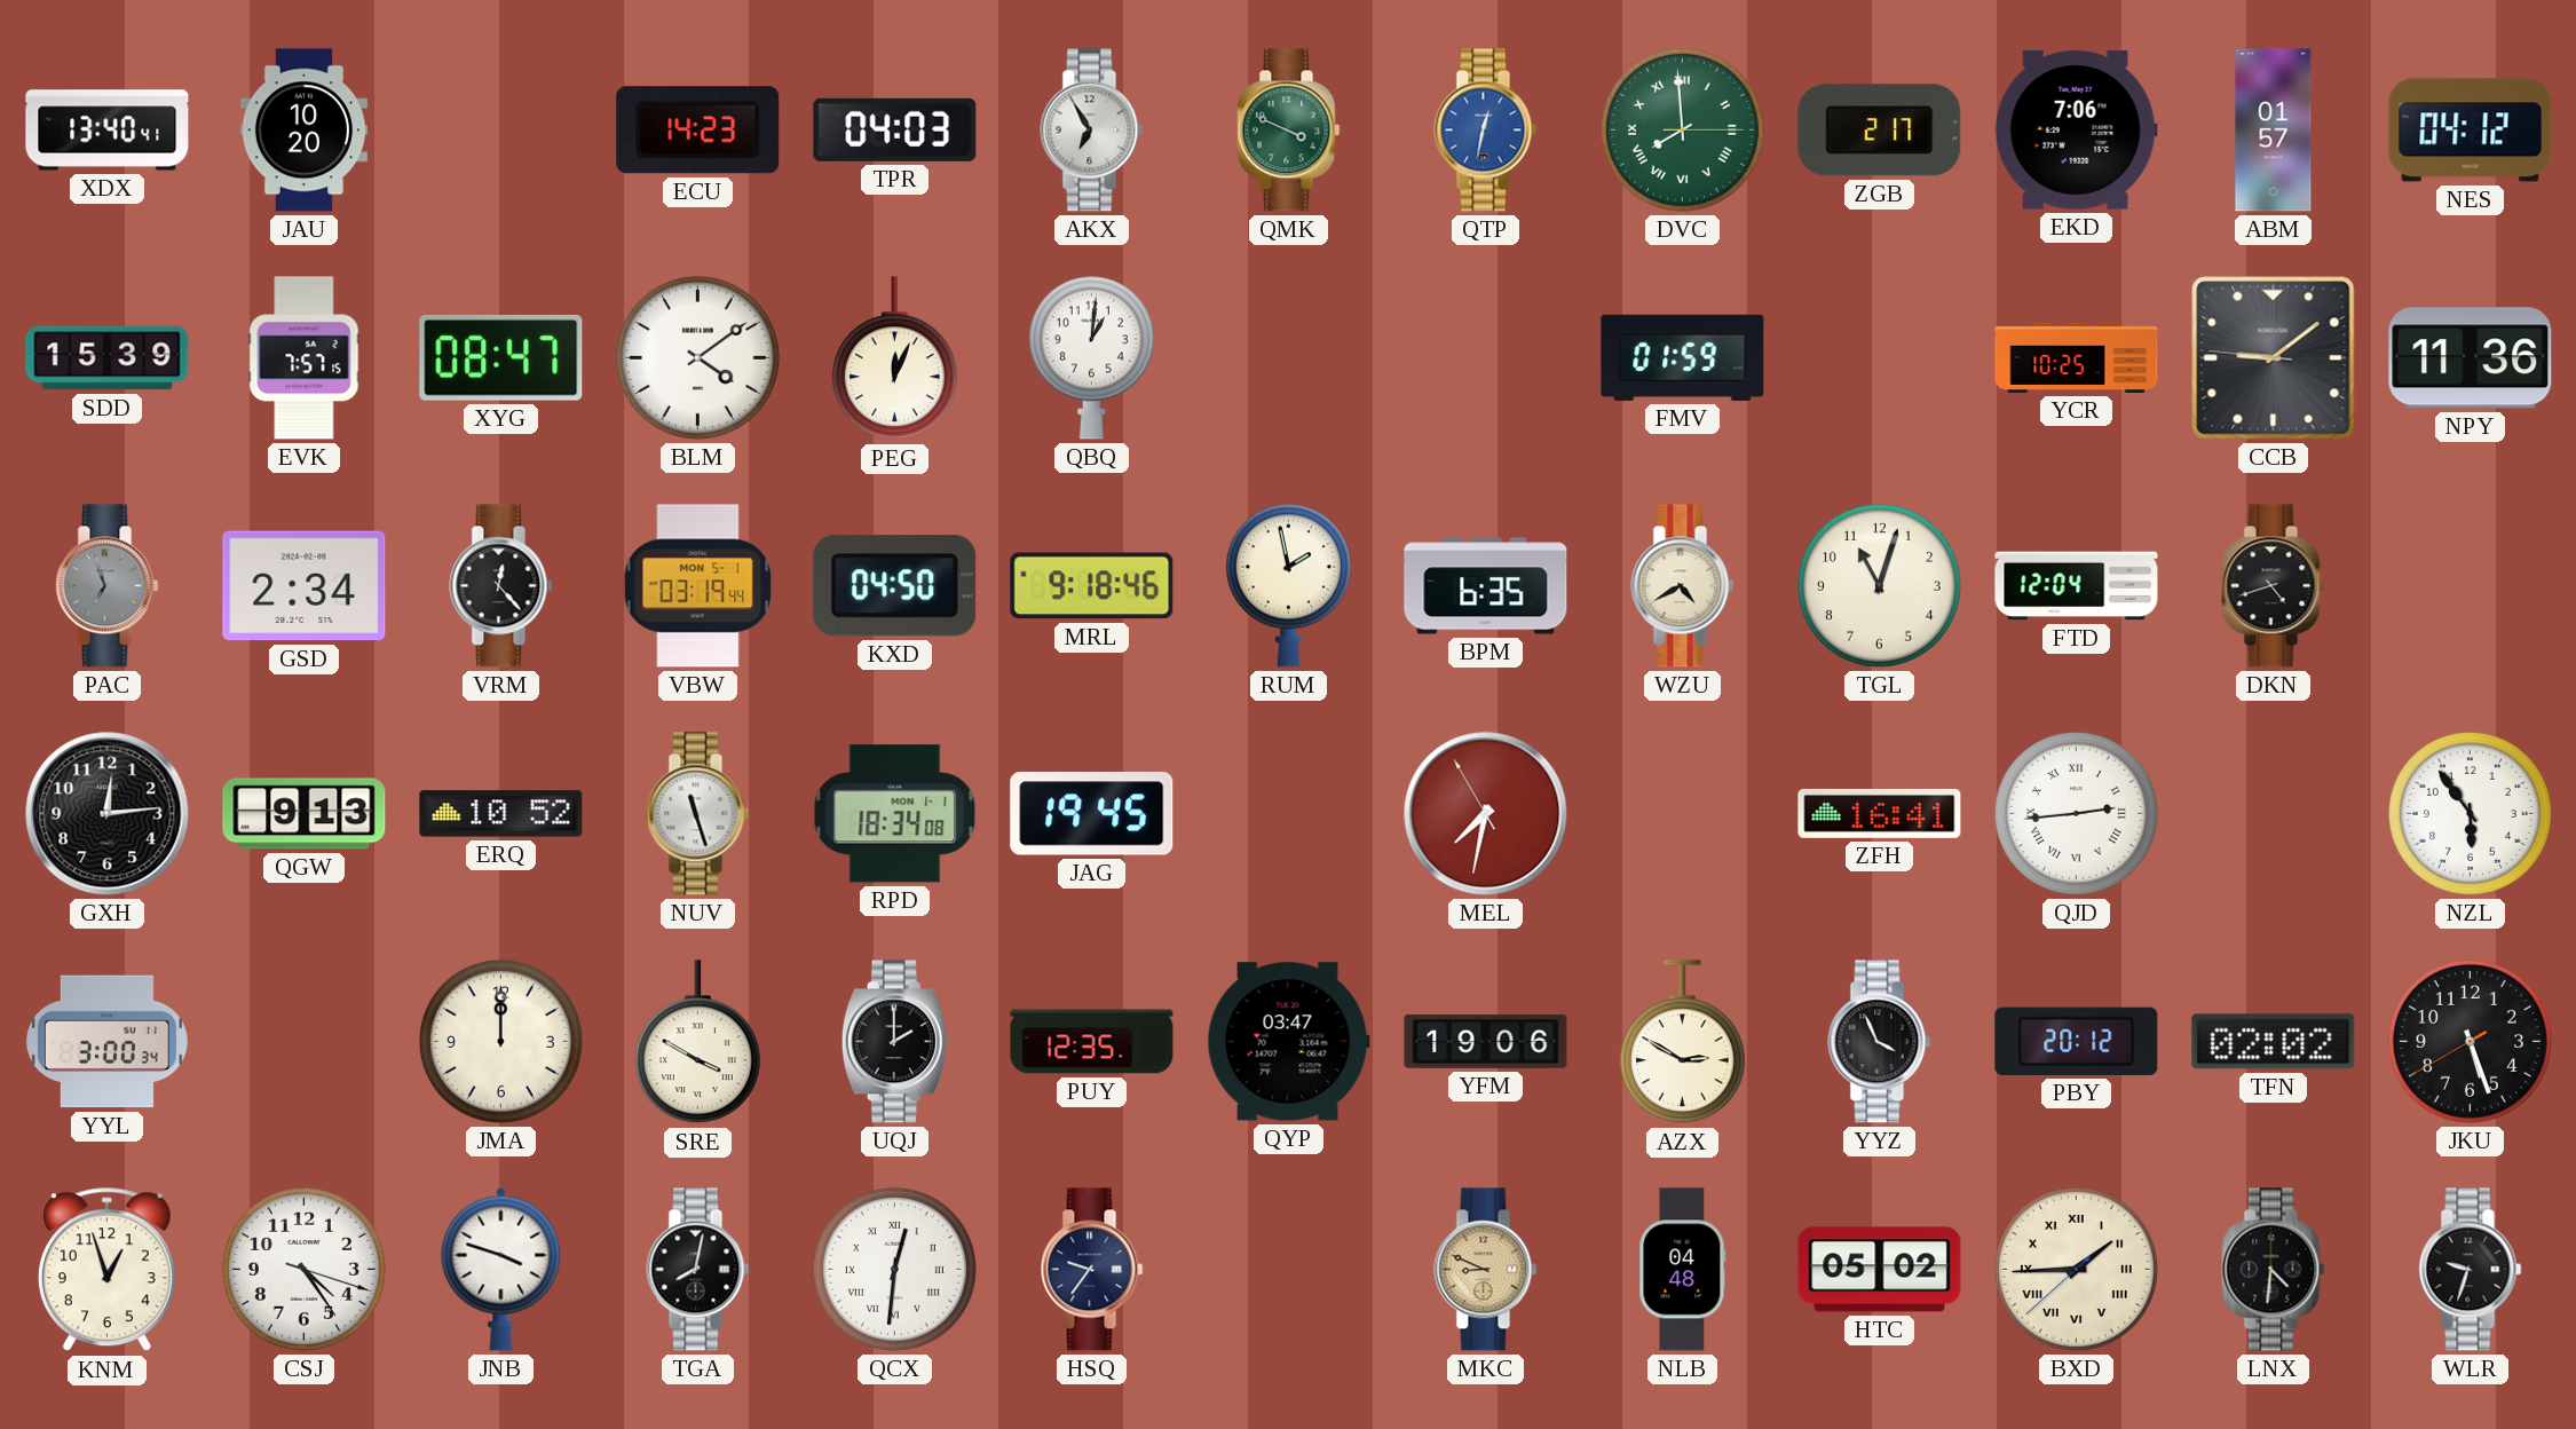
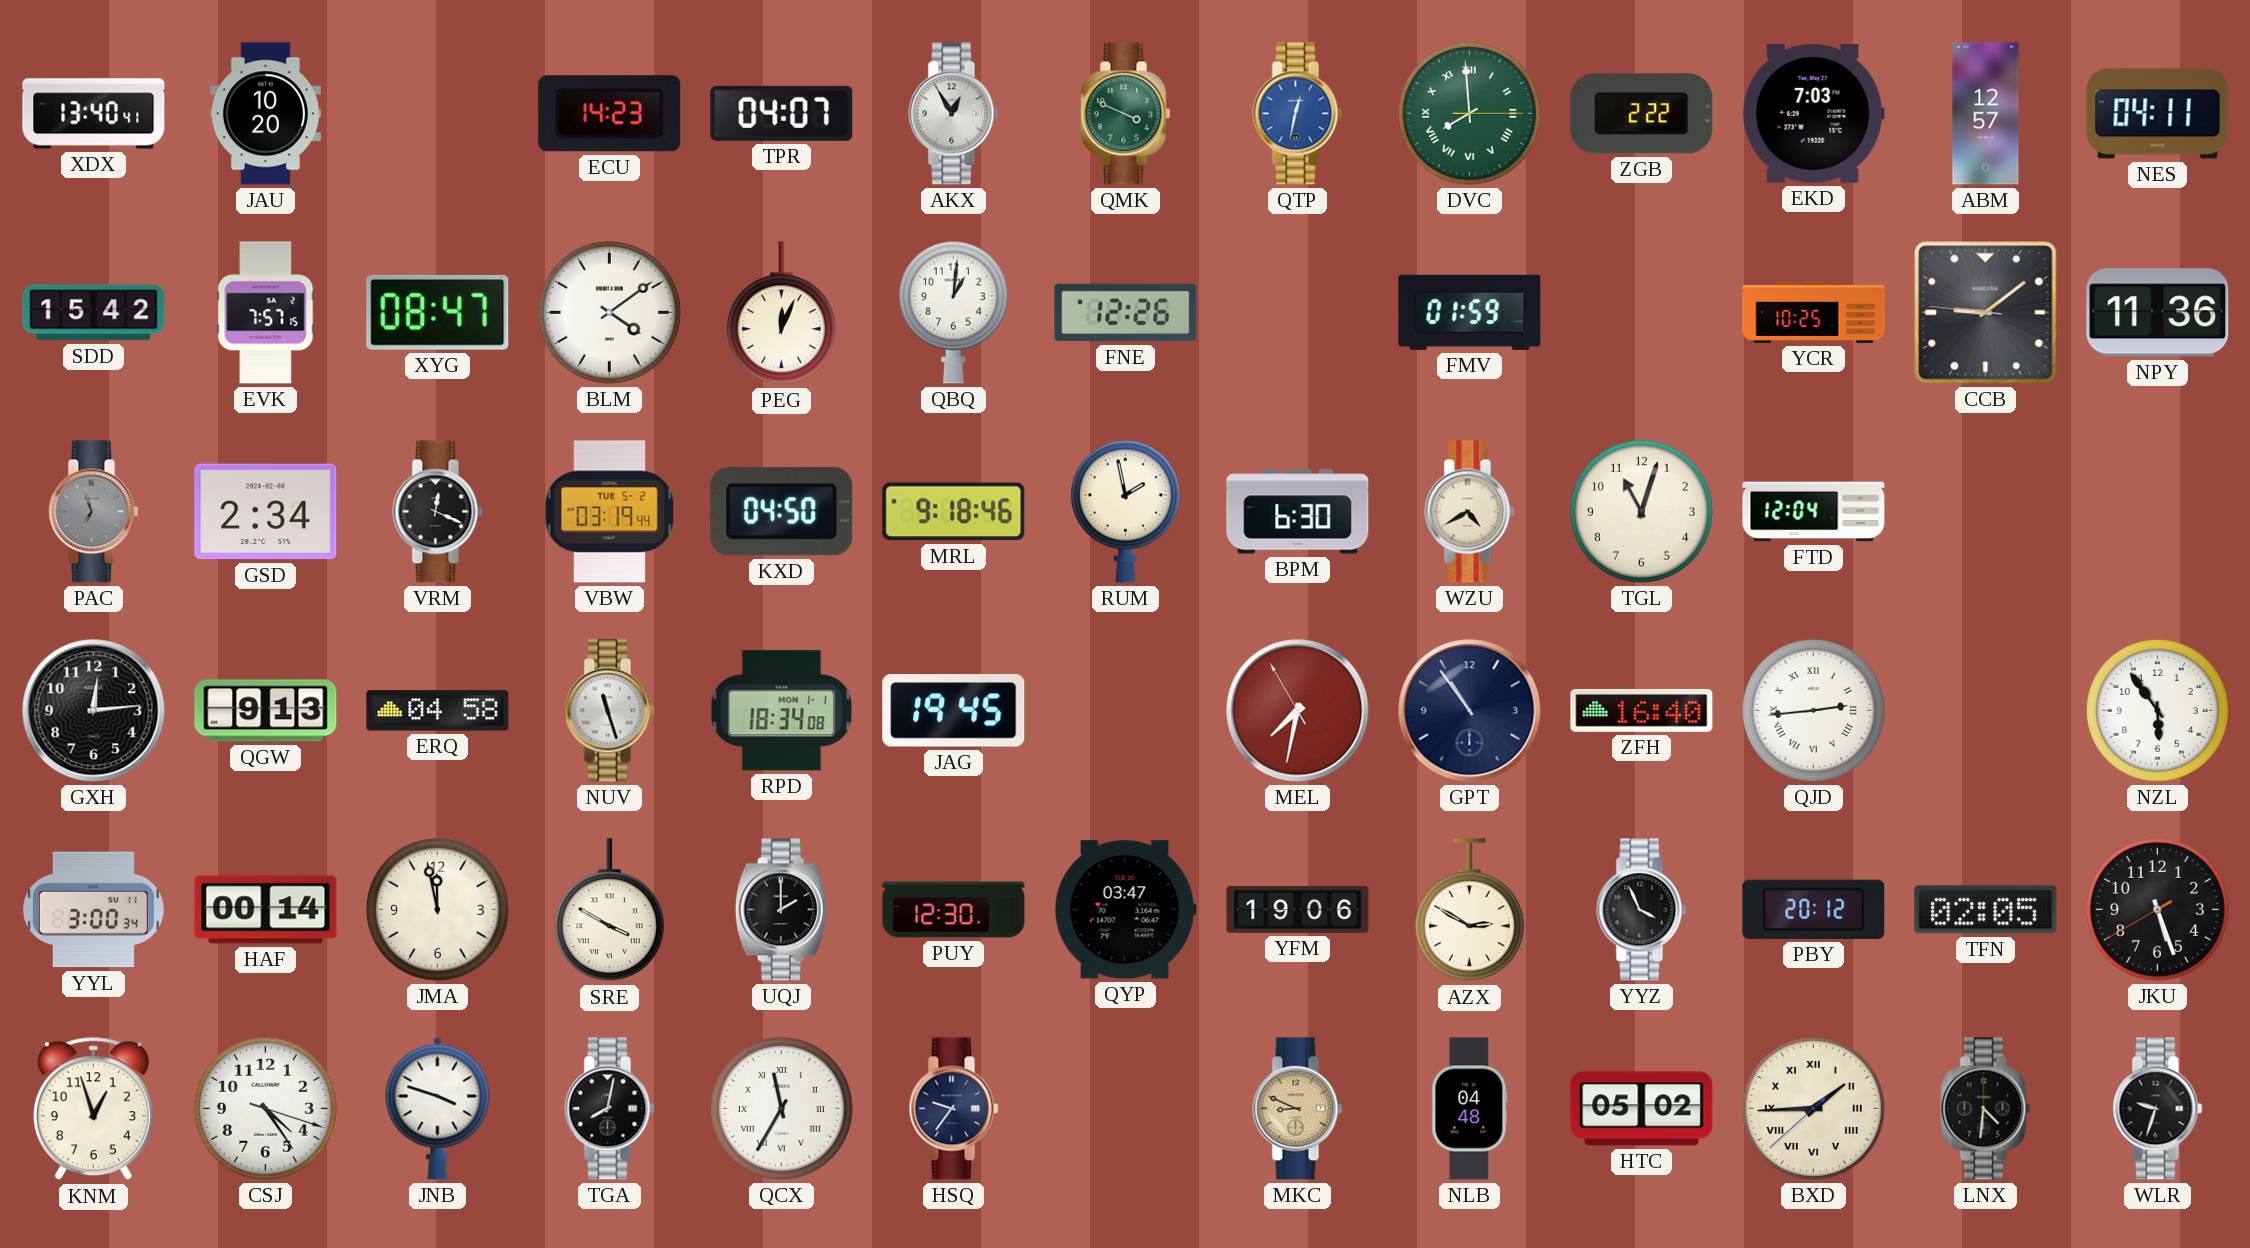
TPR: 04:03 -> 04:07 (782, 113)
AKX: 6:55 -> 12:55 (954, 114)
ZGB: 2:17 -> 2:22 (1642, 114)
EKD: 7:06 -> 7:03 (1813, 114)
ABM: 01:57 -> 12:57 (1986, 114)
NES: 04:12 -> 04:11 (2158, 114)
SDD: 15:39 -> 15:42 (94, 313)
FNE: none -> 12:26 (1126, 313)
VRM: 12:23 -> 12:19 (438, 512)
VBW date: MON 5-1 -> TUE 5-2 (610, 512)
BPM: 6:35 -> 6:30 (1298, 512)
DKN: 4:42 -> none (2274, 586)
ERQ: 10:52 -> 04:58 (438, 711)
GPT: none -> 10:54 (1470, 711)
ZFH: 16:41 -> 16:40 (1642, 710)
HAF: none -> 00:14 (266, 910)
JMA: 12:00 -> 11:58 (437, 909)
PUY: 12:35 -> 12:30 (954, 910)
TFN: 02:02 -> 02:05 (1986, 910)
QCX: 12:31 -> 11:35 (781, 1108)
